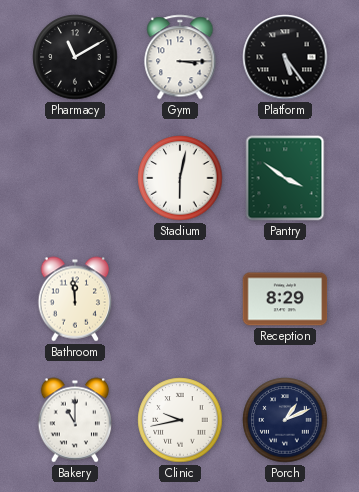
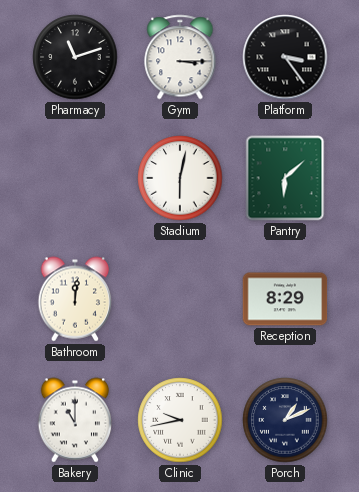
Pharmacy: 11:10 -> 11:12 (75, 57)
Platform: 5:24 -> 3:24 (285, 57)
Pantry: 3:51 -> 6:08 (285, 178)
Bathroom: 11:59 -> 12:01 (75, 299)
